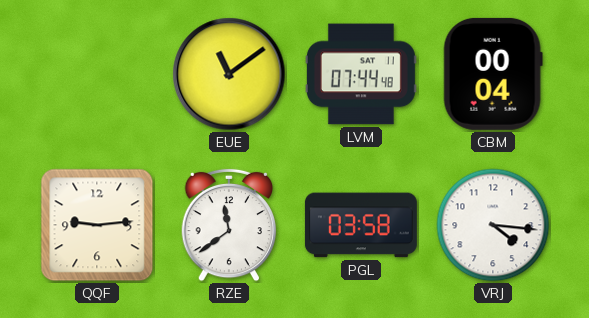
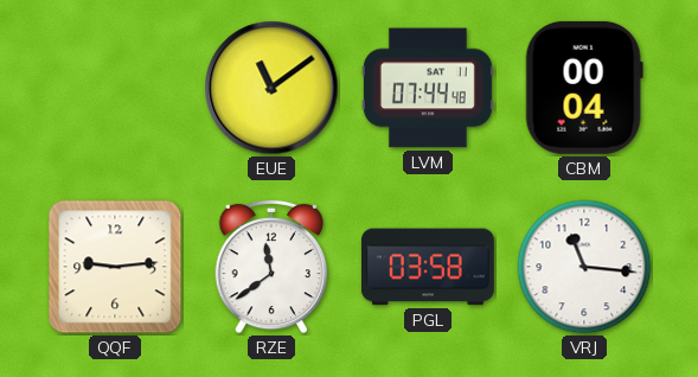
VRJ: 4:16 -> 11:16 (584, 267)
